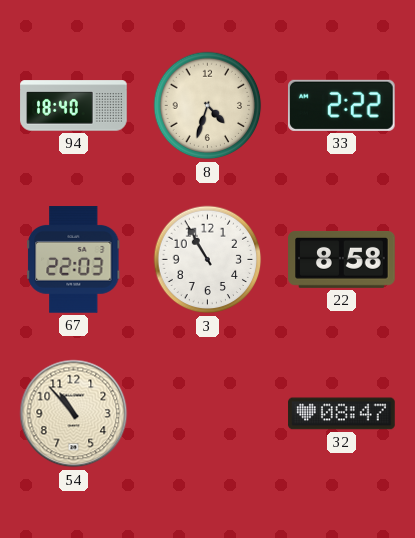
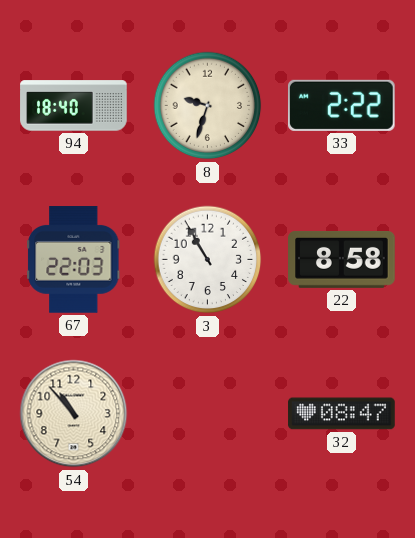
8: 4:33 -> 9:33 (208, 106)
